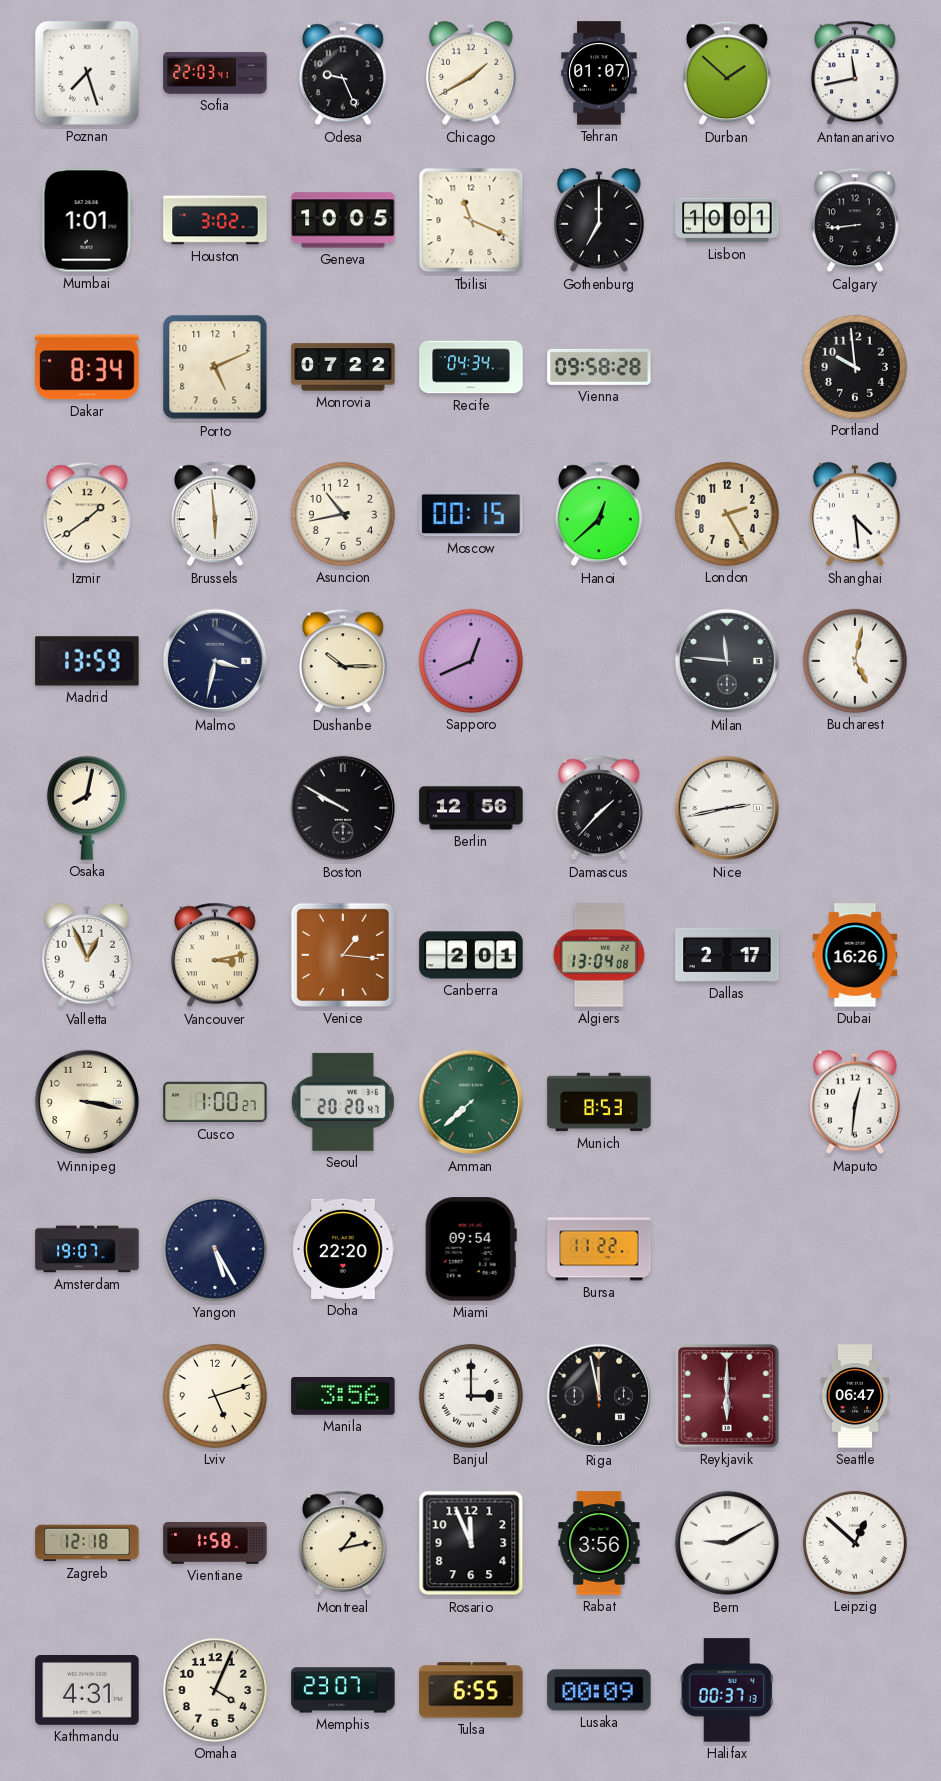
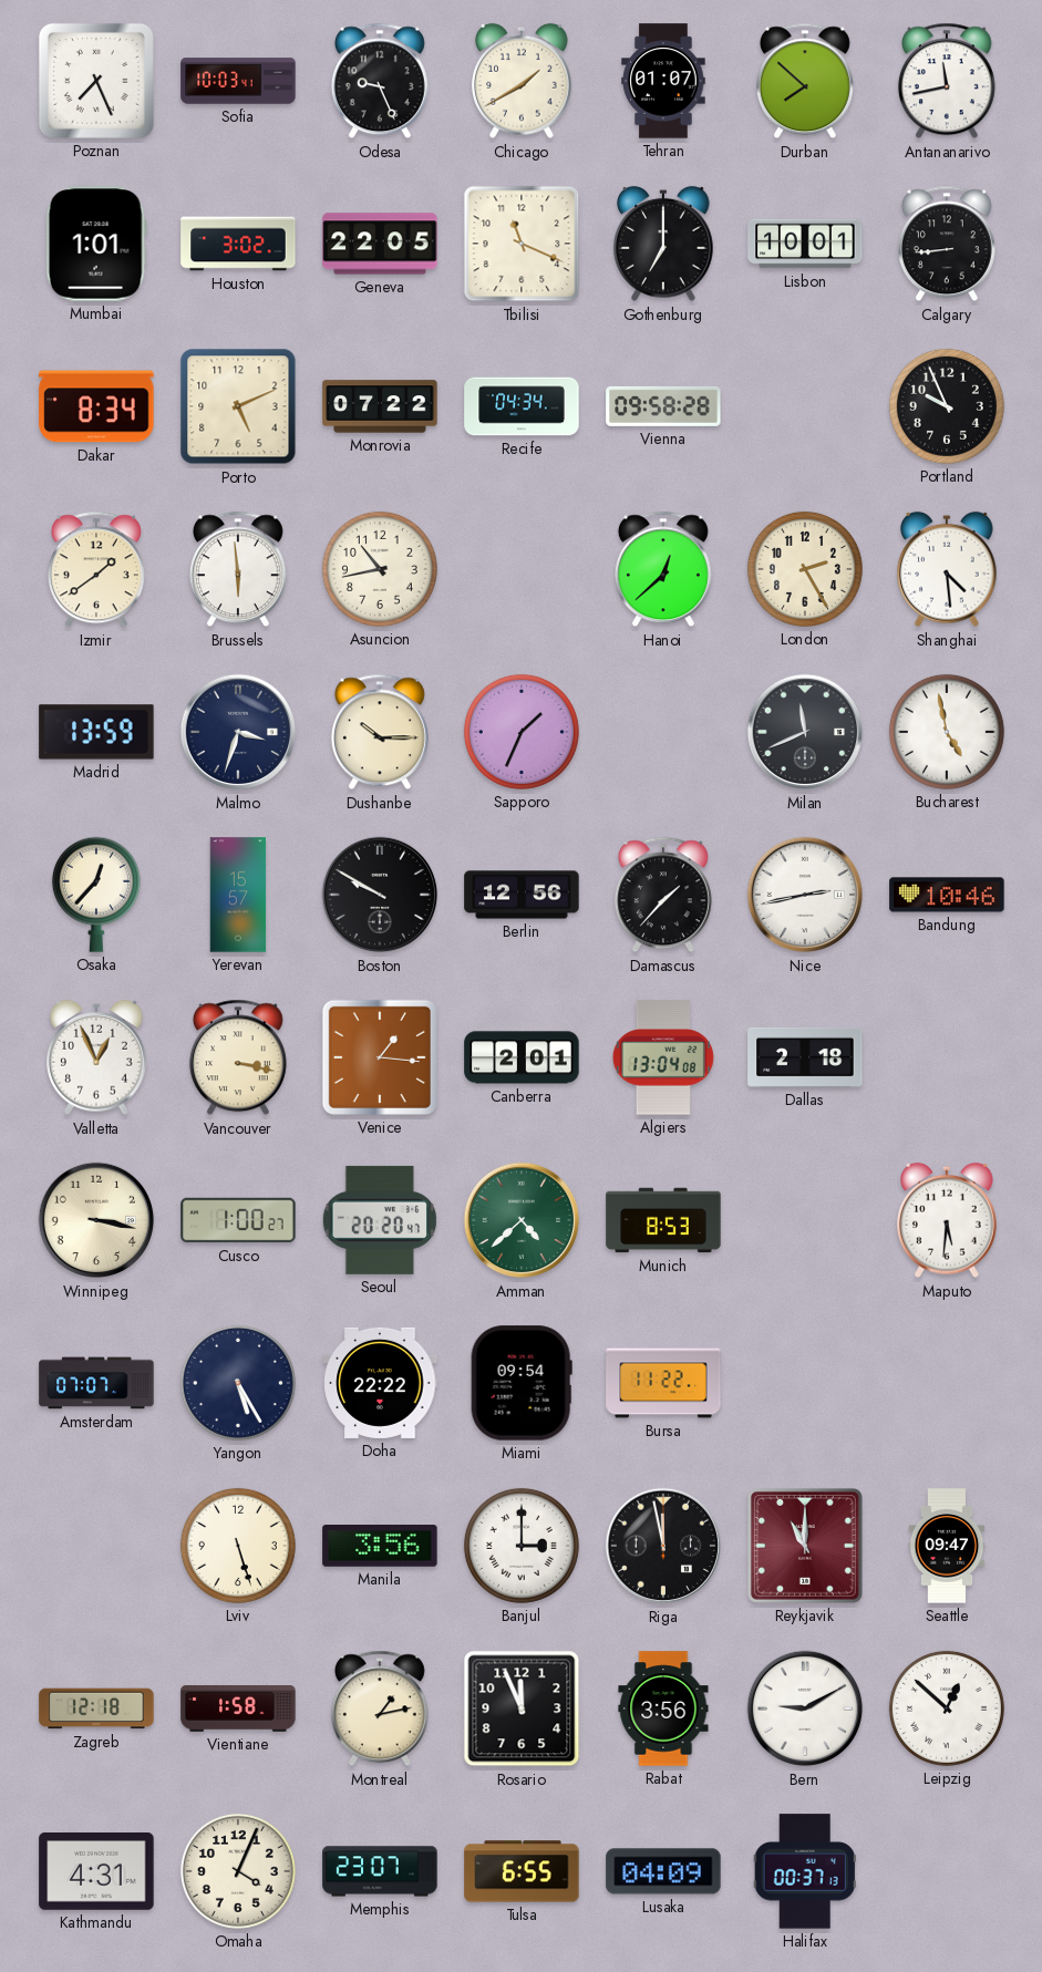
Poznan: 7:27 -> 7:26 (96, 81)
Sofia: 22:03 -> 10:03 (238, 81)
Durban: 1:52 -> 7:52 (805, 81)
Geneva: 10:05 -> 22:05 (380, 244)
Portland: 9:59 -> 9:56 (947, 406)
Moscow: 00:15 -> none (471, 514)
Malmo: 3:32 -> 3:33 (238, 732)
Sapporo: 12:41 -> 1:34 (522, 732)
Milan: 11:46 -> 11:41 (805, 732)
Bucharest: 5:02 -> 4:58 (947, 732)
Osaka: 8:02 -> 12:37 (96, 895)
Yerevan: none -> 15:57 (238, 895)
Bandung: none -> 10:46 (947, 895)
Vancouver: 3:13 -> 3:17 (238, 1057)
Dallas: 2:17 -> 2:18 (805, 1057)
Dubai: 16:26 -> none (855, 955)
Amman: 7:38 -> 4:38 (522, 1220)
Maputo: 12:31 -> 5:31 (947, 1220)
Amsterdam: 19:07 -> 07:07 (96, 1383)
Doha: 22:20 -> 22:22 (380, 1383)
Lviv: 5:12 -> 5:27 (238, 1546)
Reykjavik: 6:00 -> 11:00 (805, 1546)
Seattle: 06:47 -> 09:47 (947, 1546)
Lusaka: 00:09 -> 04:09 (663, 1871)
